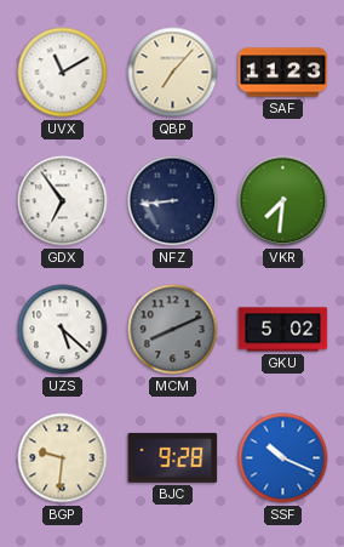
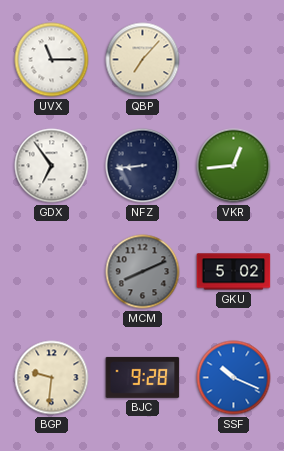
UVX: 11:10 -> 11:15 (52, 60)
SAF: 11:23 -> none (283, 73)
VKR: 7:31 -> 12:44 (234, 166)
UZS: 5:22 -> none (63, 330)
